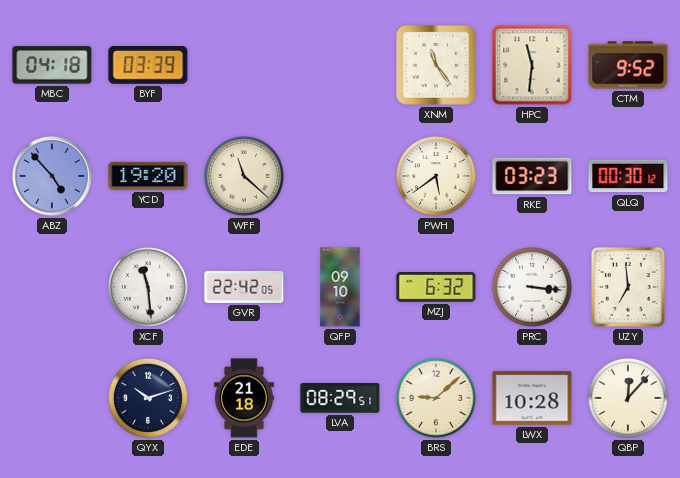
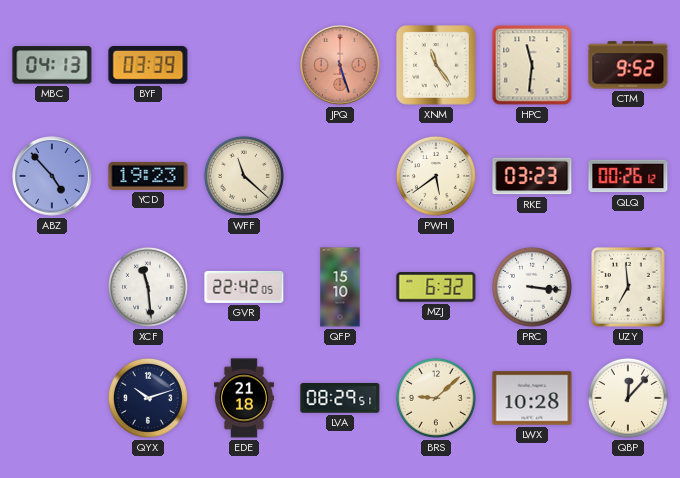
MBC: 04:18 -> 04:13 (52, 65)
JPQ: none -> 5:27 (340, 65)
YCD: 19:20 -> 19:23 (148, 176)
QLQ: 00:30 -> 00:26 (628, 176)
QFP: 09:10 -> 15:10 (340, 287)
